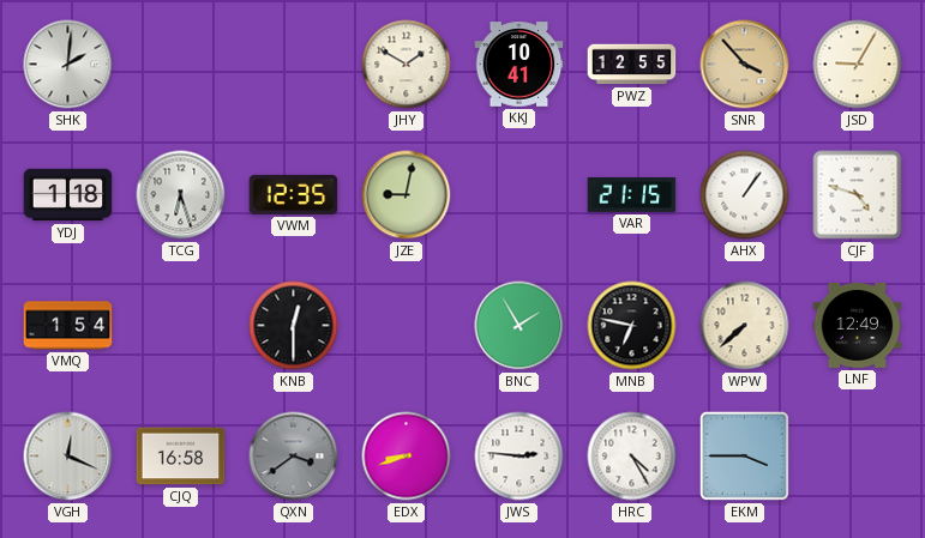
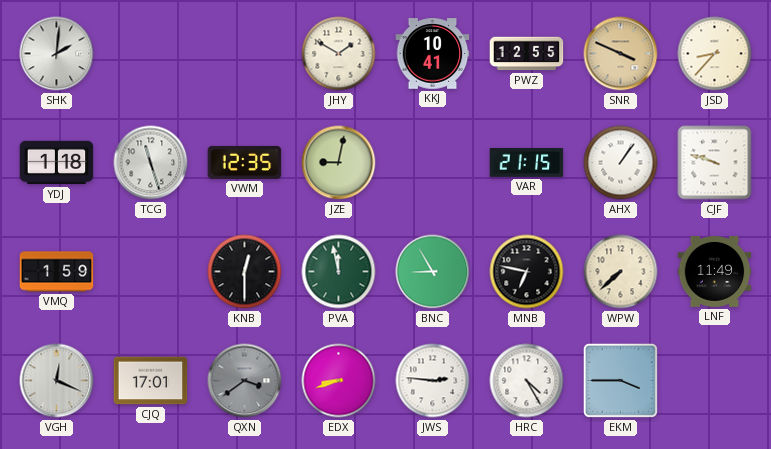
SNR: 3:53 -> 3:49 (621, 54)
JSD: 9:05 -> 8:37 (715, 54)
TCG: 6:27 -> 11:27 (151, 163)
CJF: 4:48 -> 9:48 (715, 163)
VMQ: 1:54 -> 1:59 (57, 272)
PVA: none -> 11:58 (339, 272)
BNC: 1:55 -> 8:55 (433, 272)
LNF: 12:49 -> 11:49 (715, 272)
CJQ: 16:58 -> 17:01 (151, 381)
